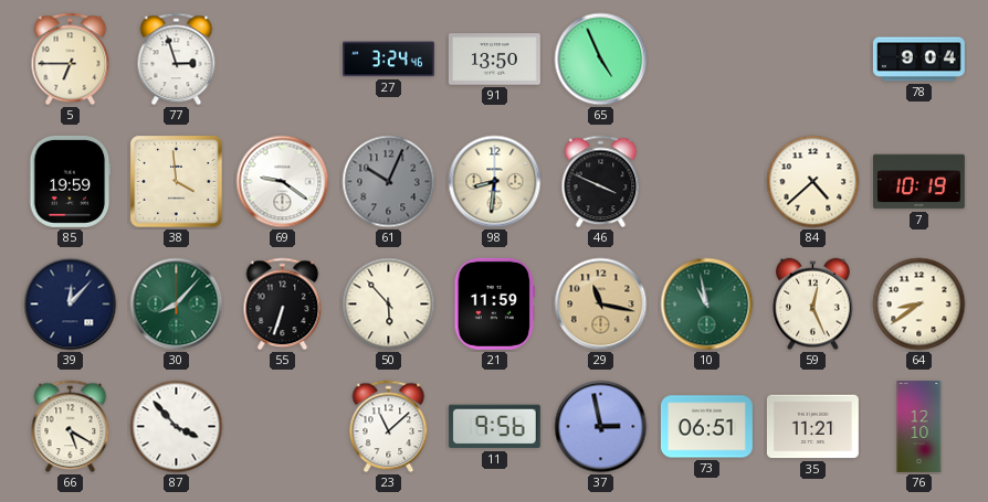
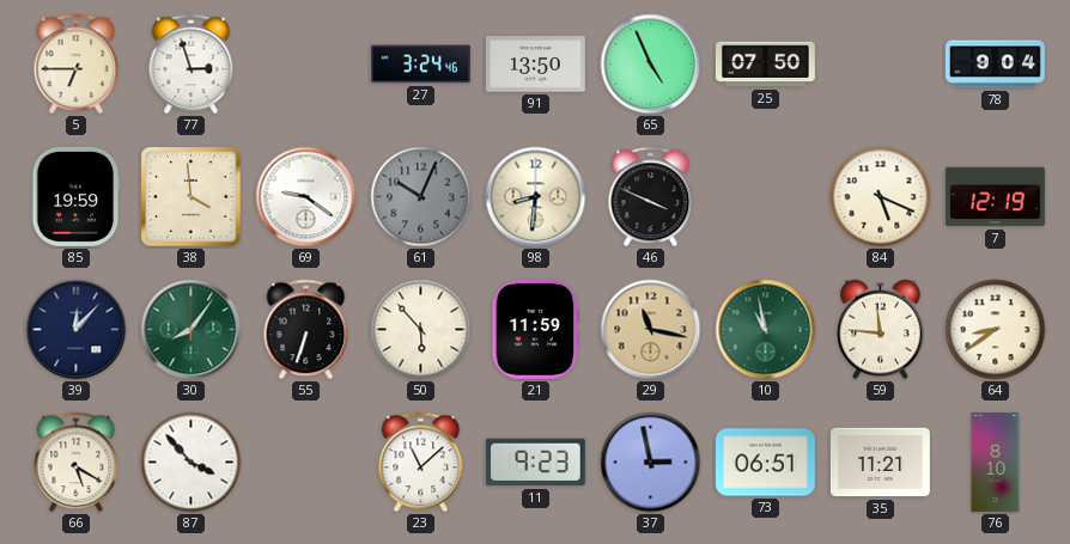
25: none -> 07:50 (765, 65)
84: 4:38 -> 5:19 (881, 197)
7: 10:19 -> 12:19 (995, 197)
30: 8:07 -> 8:06 (191, 330)
59: 12:26 -> 11:46 (881, 330)
11: 9:56 -> 9:23 (535, 463)
76: 12:10 -> 8:10 (996, 463)
